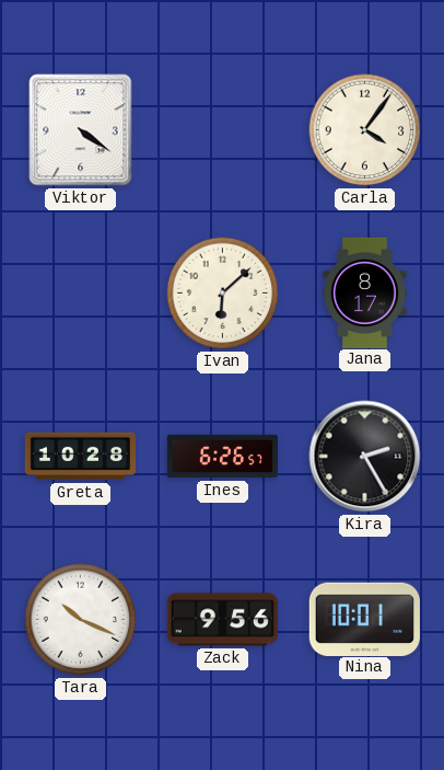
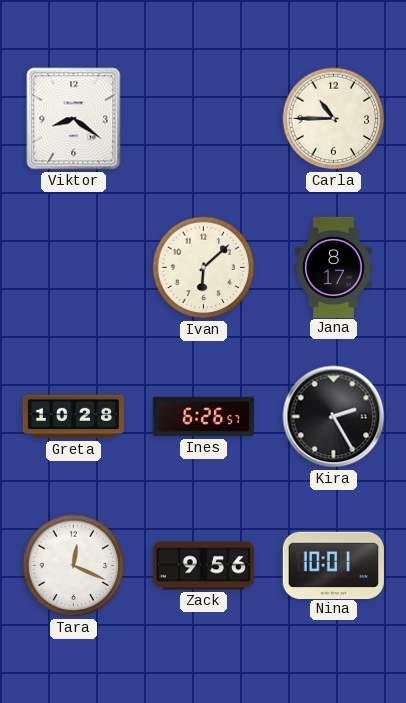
Viktor: 4:21 -> 8:21 (74, 119)
Carla: 4:06 -> 10:45 (334, 119)
Tara: 10:19 -> 12:19 (74, 566)
